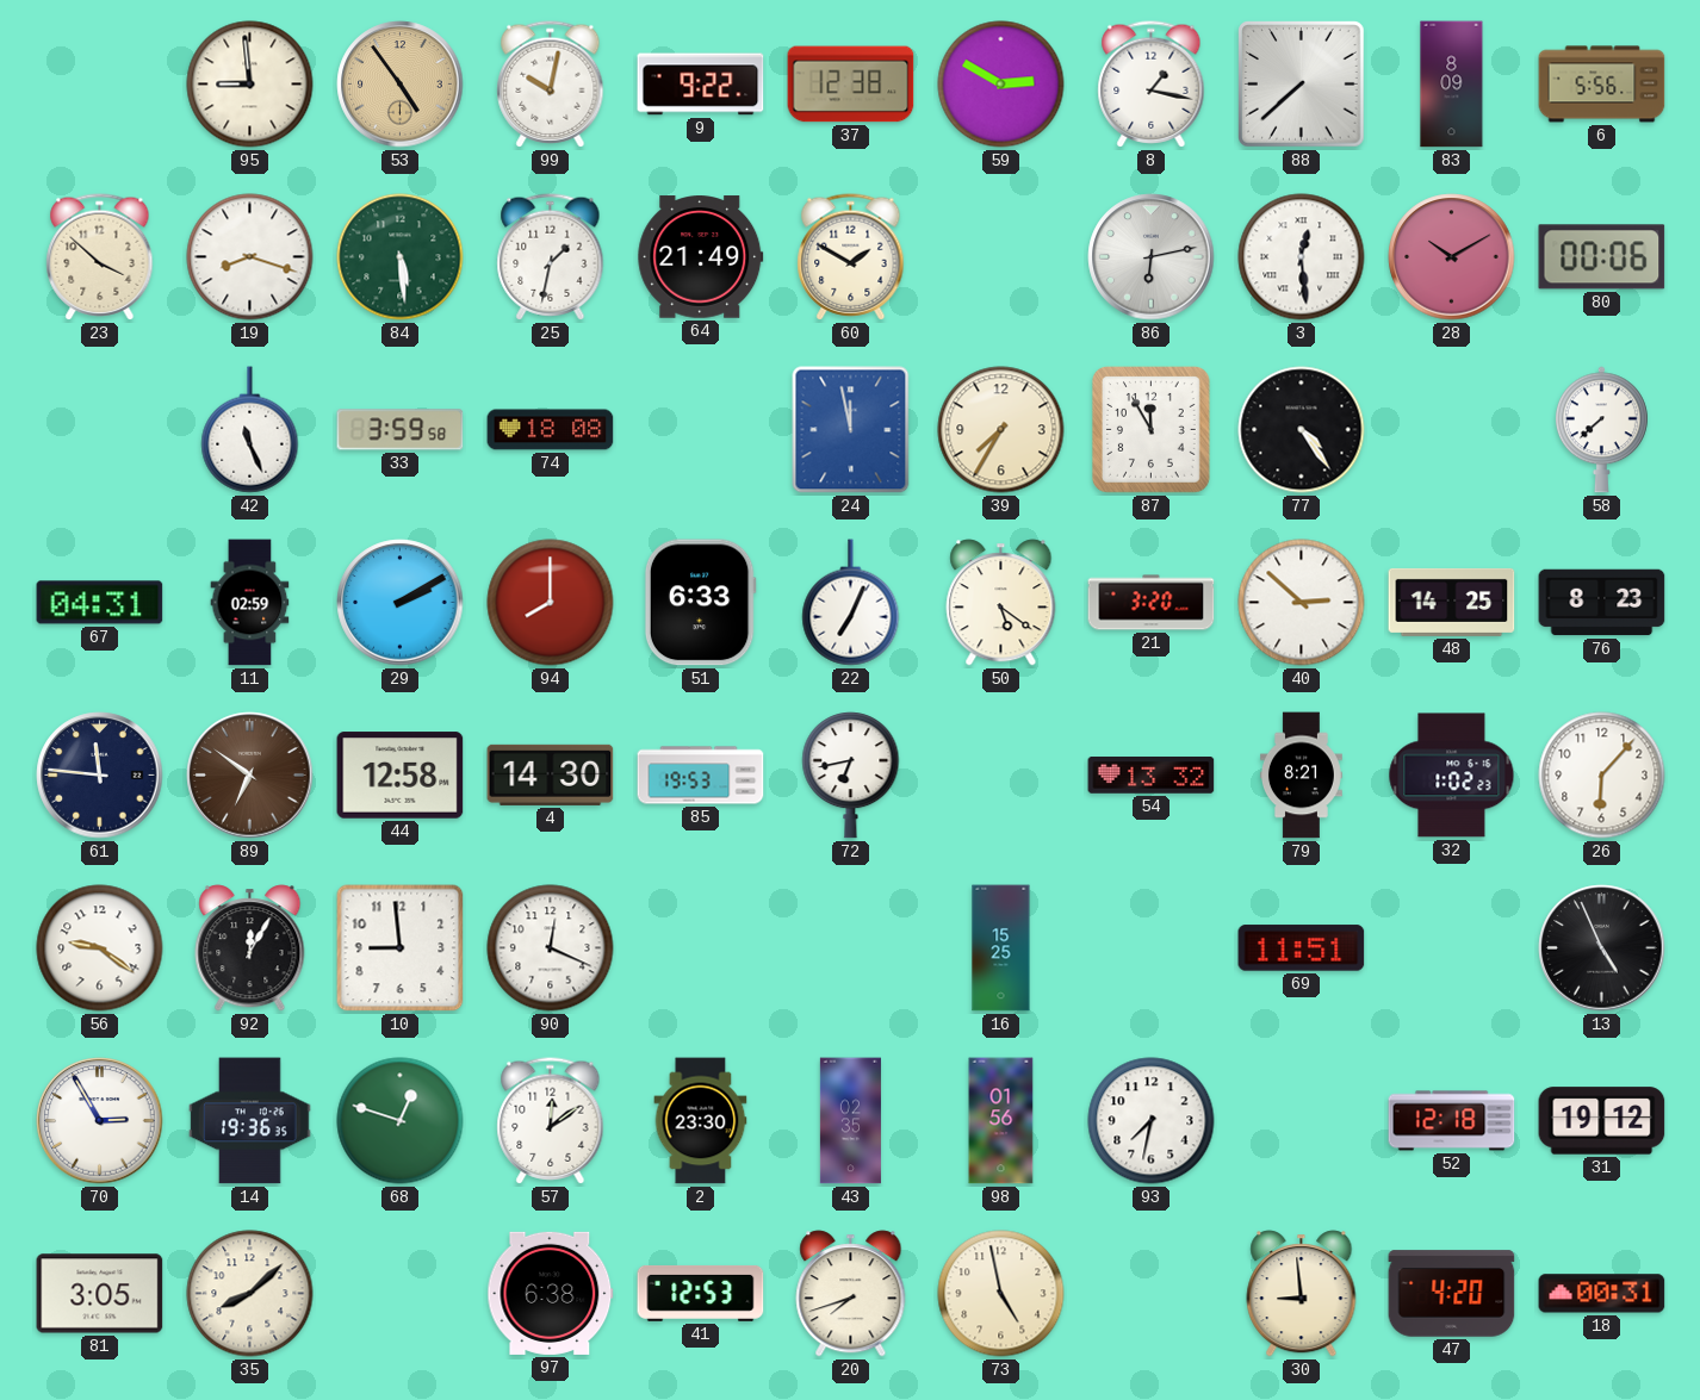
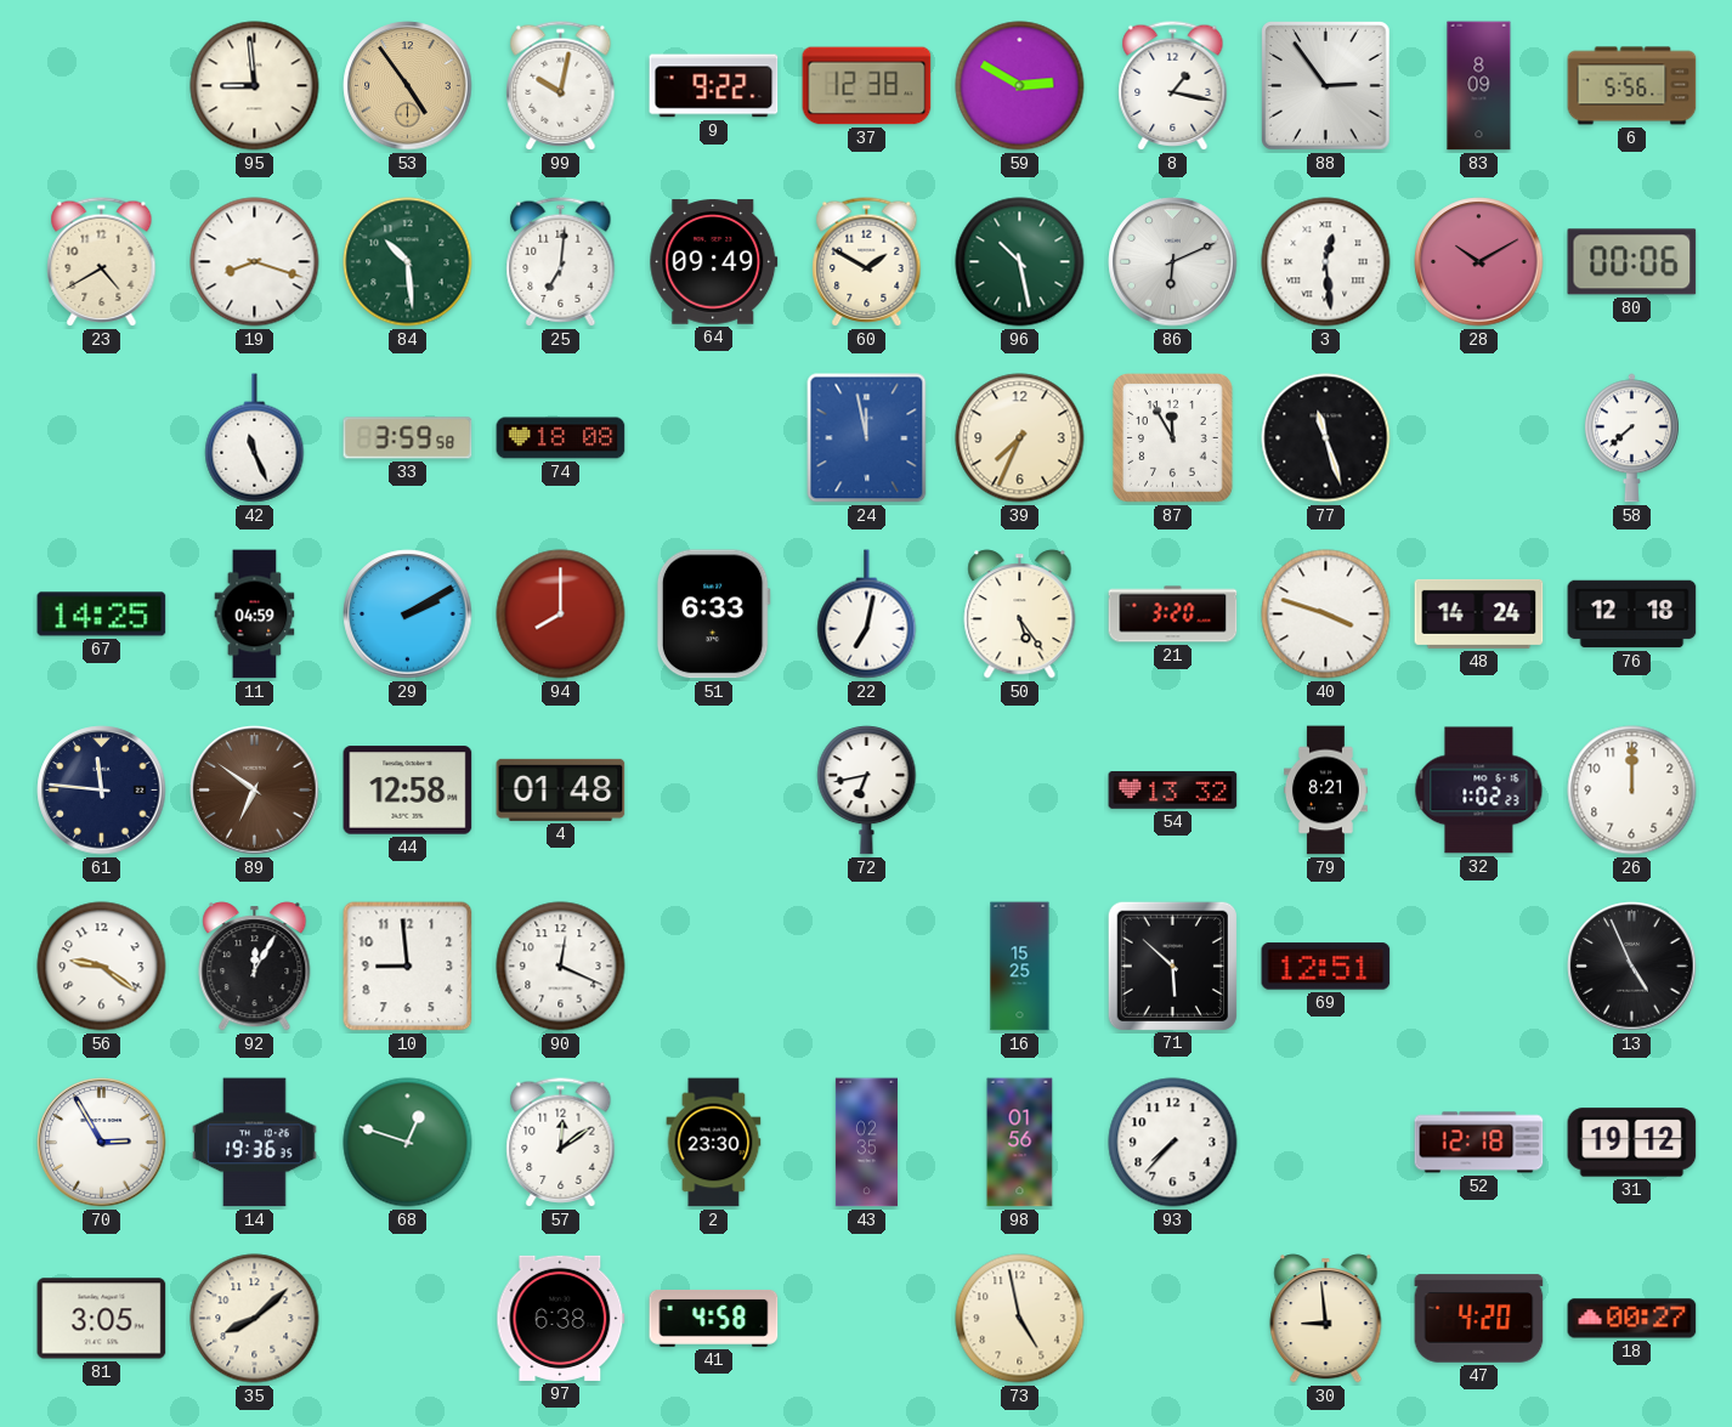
88: 7:38 -> 2:54 (1326, 86)
23: 3:52 -> 4:40 (102, 262)
84: 5:29 -> 10:29 (408, 262)
25: 1:32 -> 7:01 (561, 262)
64: 21:49 -> 09:49 (714, 262)
96: none -> 10:28 (1020, 262)
86: 6:13 -> 6:11 (1173, 262)
39: 7:35 -> 7:34 (1020, 438)
77: 4:24 -> 11:27 (1326, 438)
67: 04:31 -> 14:25 (102, 615)
11: 02:59 -> 04:59 (255, 615)
22: 7:04 -> 7:02 (867, 615)
50: 5:21 -> 5:24 (1020, 615)
40: 2:52 -> 3:48 (1326, 615)
48: 14:25 -> 14:24 (1479, 613)
76: 8:23 -> 12:18 (1632, 615)
4: 14:30 -> 01:48 (561, 789)
85: 19:53 -> none (701, 776)
26: 6:07 -> 12:00 (1632, 791)
71: none -> 5:52 (1172, 966)
69: 11:51 -> 12:51 (1326, 967)
93: 7:32 -> 7:37 (1173, 1143)
41: 12:53 -> 4:58 (714, 1318)
20: 7:42 -> none (851, 1294)
18: 00:31 -> 00:27 (1632, 1319)
